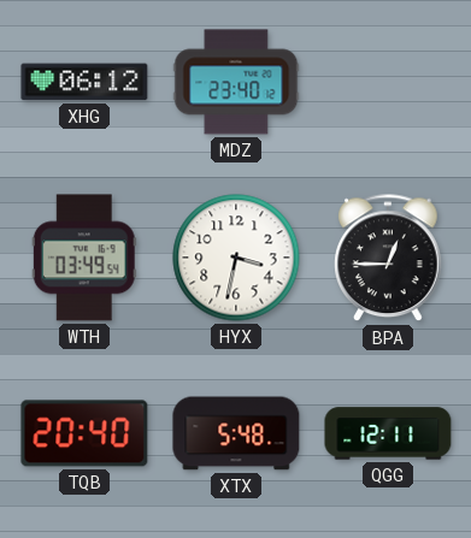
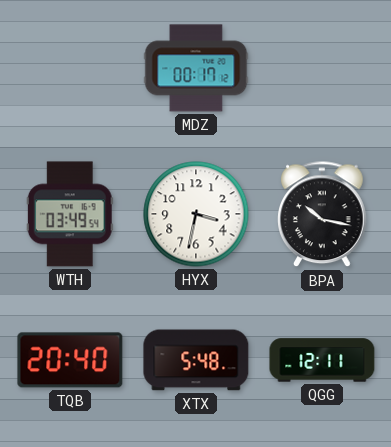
XHG: 06:12 -> none (84, 82)
MDZ: 23:40 -> 00:17 (196, 68)
BPA: 12:45 -> 10:17 (322, 215)
